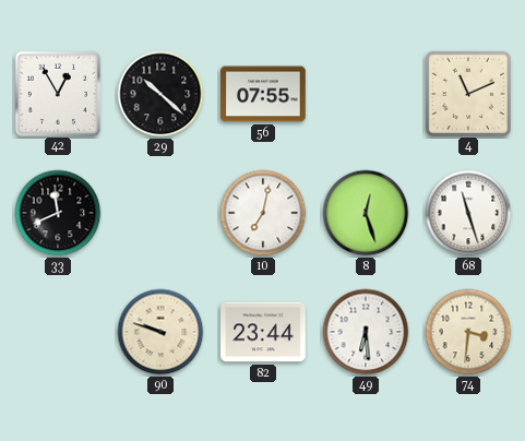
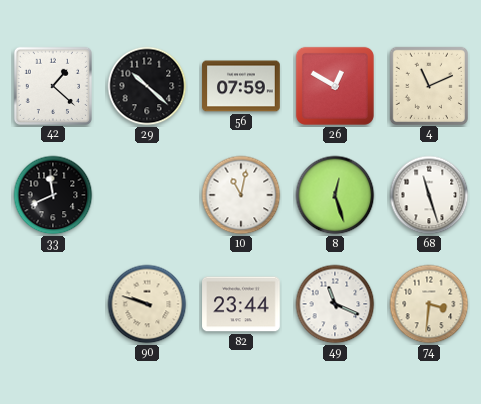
42: 12:55 -> 1:22 (52, 85)
56: 07:55 -> 07:59 (241, 86)
26: none -> 12:50 (335, 86)
10: 7:02 -> 11:02 (241, 195)
49: 6:29 -> 11:19 (335, 304)
